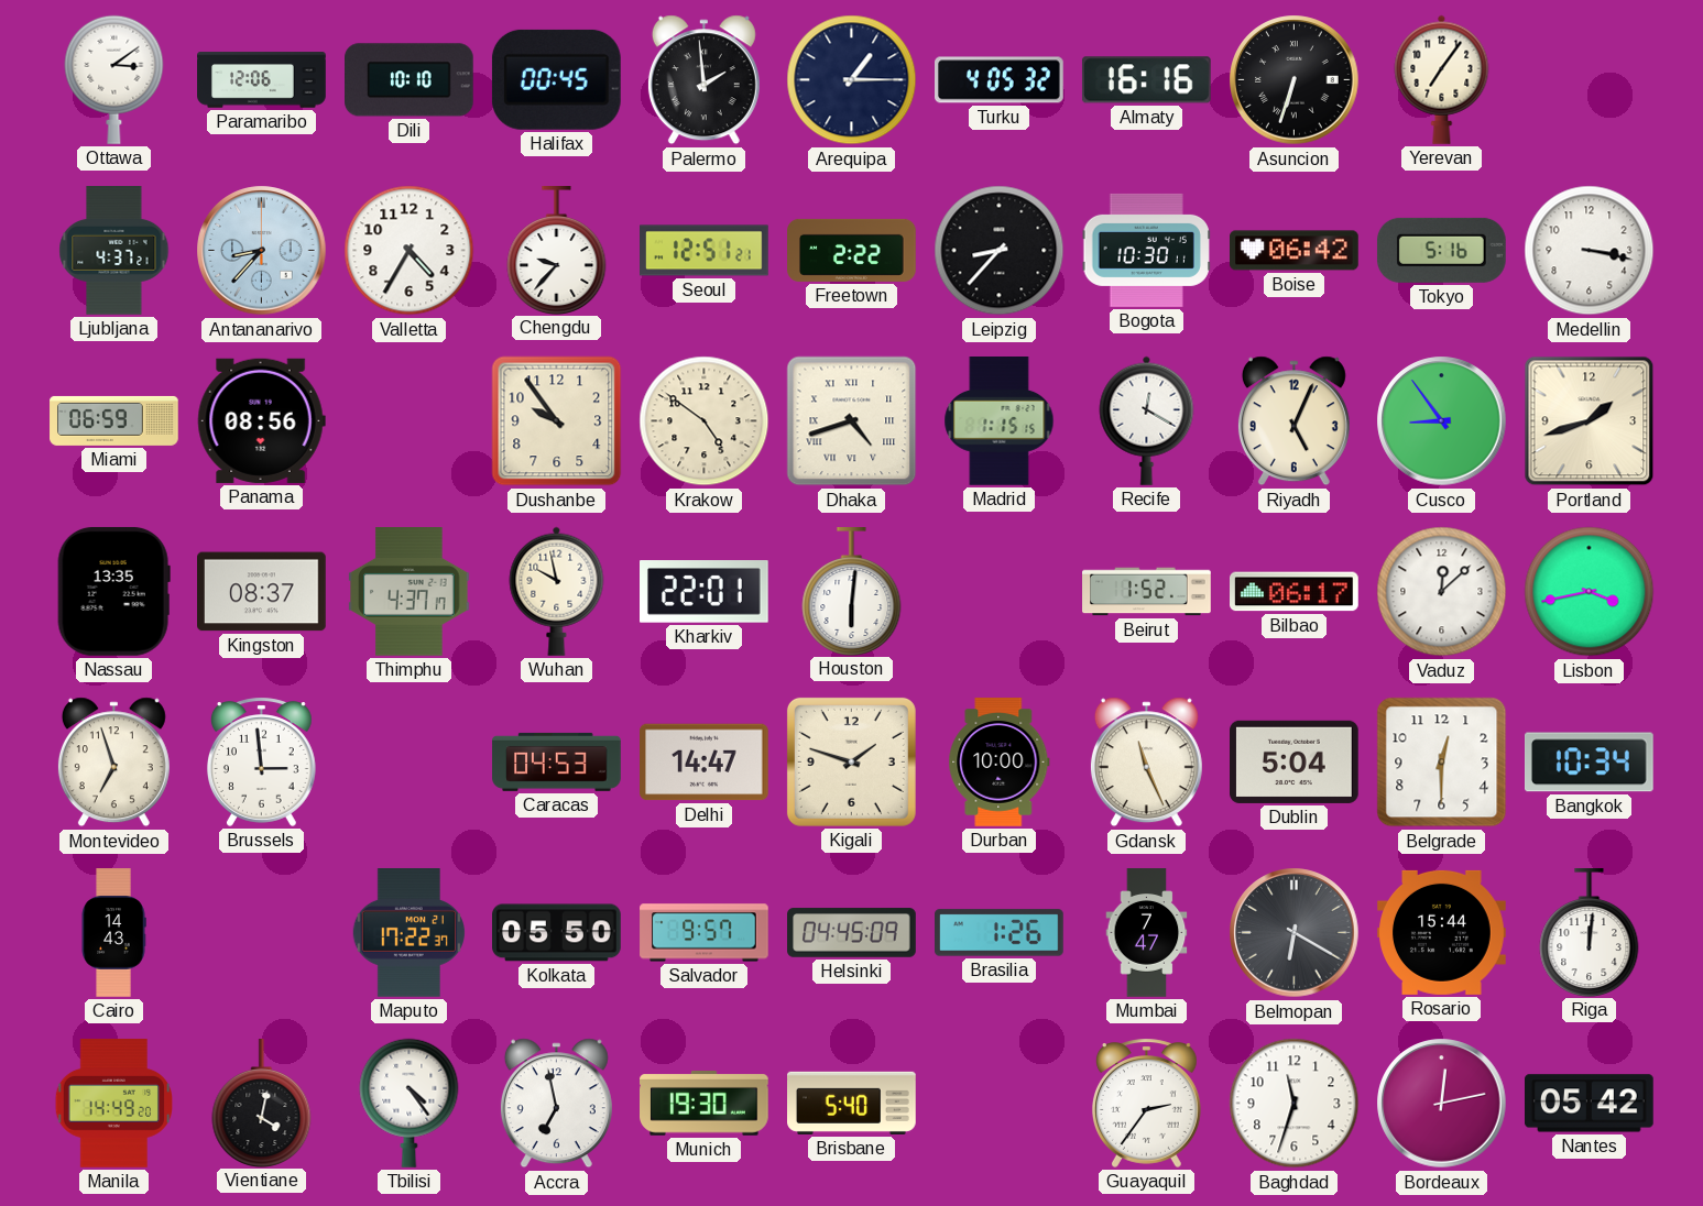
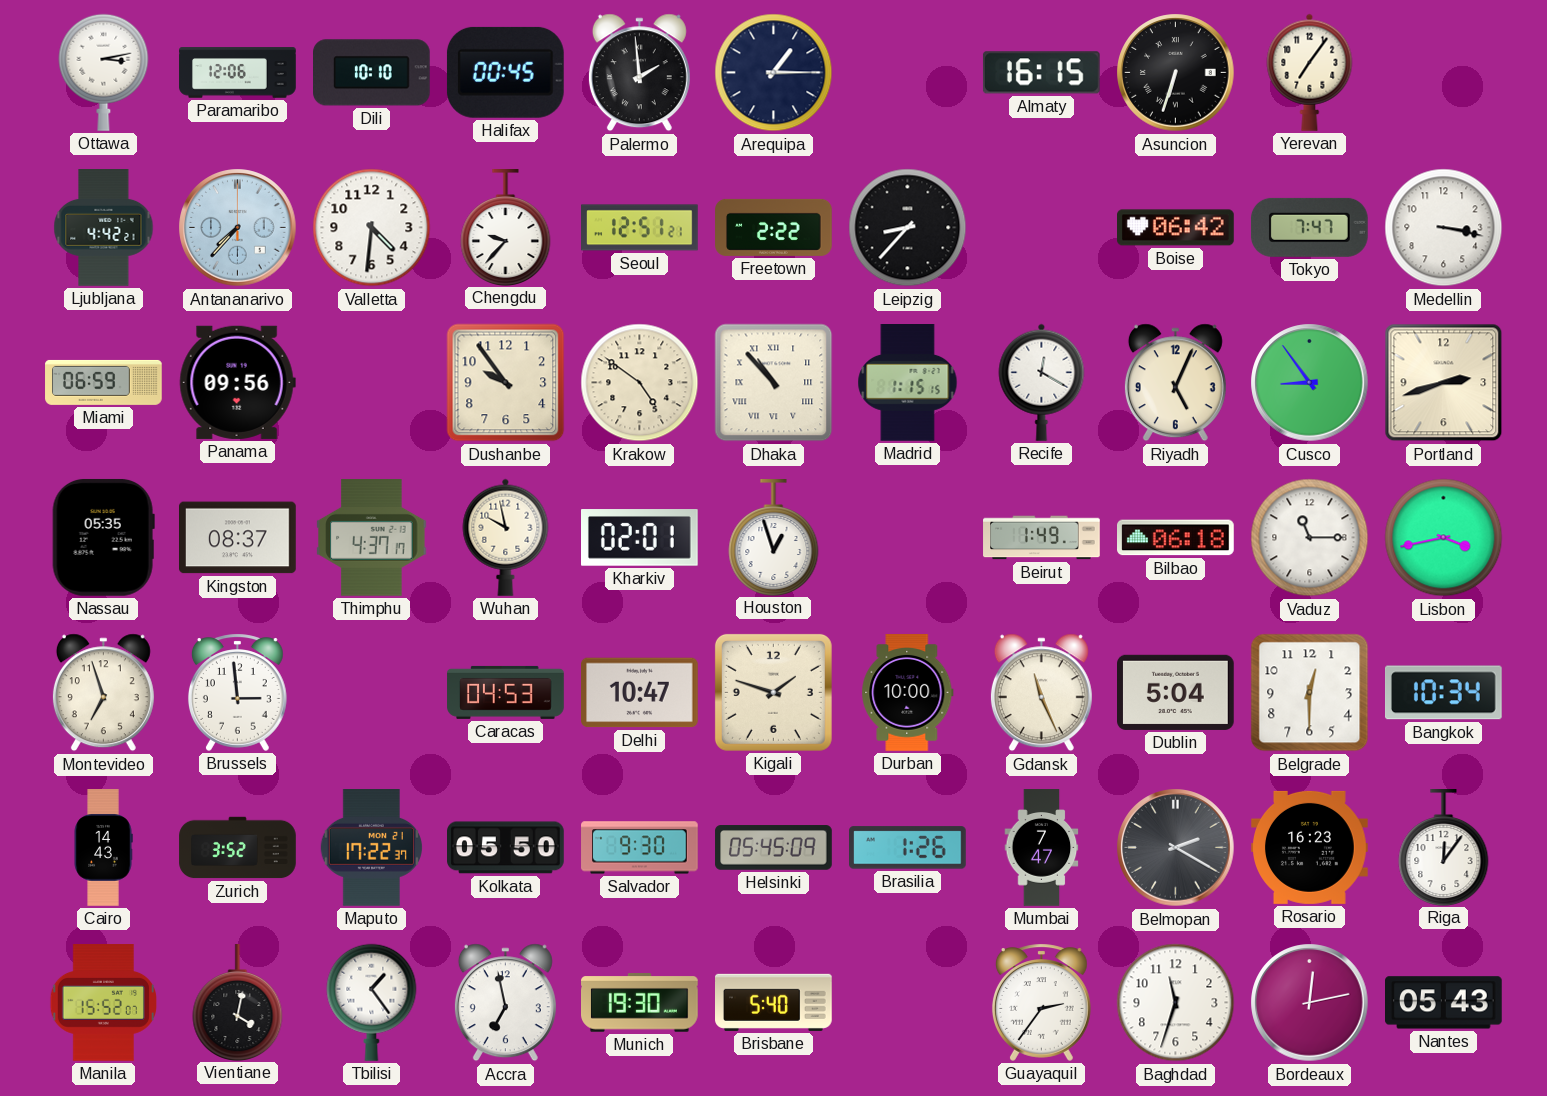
Ottawa: 3:09 -> 3:13 (104, 72)
Turku: 4:05 -> none (1000, 80)
Almaty: 16:16 -> 16:15 (1041, 73)
Ljubljana: 4:37 -> 4:42 (104, 228)
Antananarivo: 8:37 -> 7:37 (238, 228)
Valletta: 4:35 -> 4:31 (372, 228)
Bogota: 10:30 -> none (1146, 250)
Tokyo: 5:16 -> 7:47 (1309, 227)
Panama: 08:56 -> 09:56 (237, 382)
Dhaka: 4:42 -> 10:53 (774, 383)
Portland: 1:42 -> 2:42 (1444, 383)
Nassau: 13:35 -> 05:35 (103, 538)
Kharkiv: 22:01 -> 02:01 (640, 538)
Houston: 6:01 -> 12:57 (774, 538)
Beirut: 1:52 -> 1:49 (1042, 538)
Bilbao: 06:17 -> 06:18 (1176, 538)
Vaduz: 12:08 -> 11:15 (1310, 538)
Delhi: 14:47 -> 10:47 (640, 693)
Zurich: none -> 3:52 (238, 848)
Salvador: 9:57 -> 9:30 (640, 848)
Helsinki: 04:45 -> 05:45 (774, 848)
Belmopan: 6:20 -> 2:20 (1176, 848)
Rosario: 15:44 -> 16:23 (1310, 847)
Riga: 12:01 -> 12:06 (1444, 848)
Manila: 14:49 -> 15:52 (103, 1003)
Tbilisi: 4:24 -> 1:24 (372, 1002)
Nantes: 05:42 -> 05:43 (1444, 1003)
